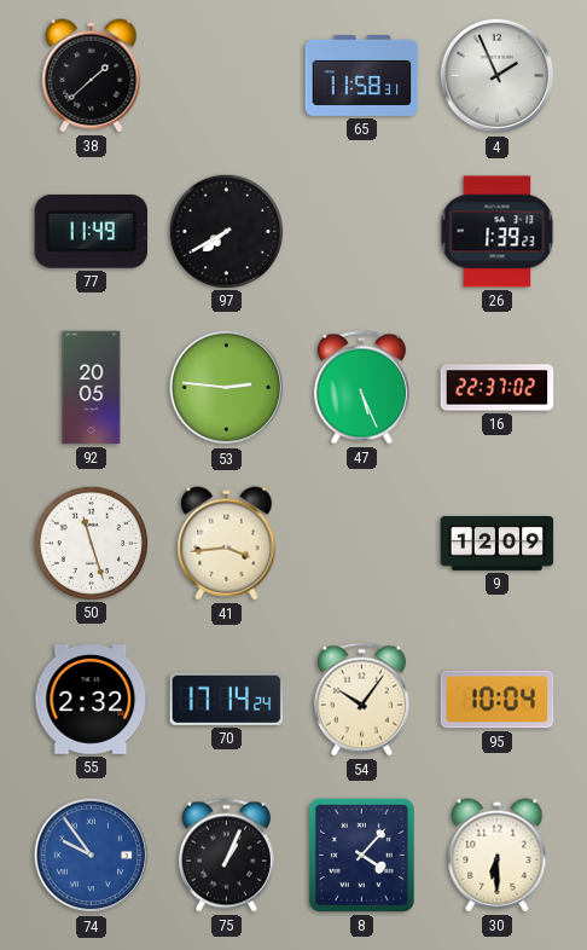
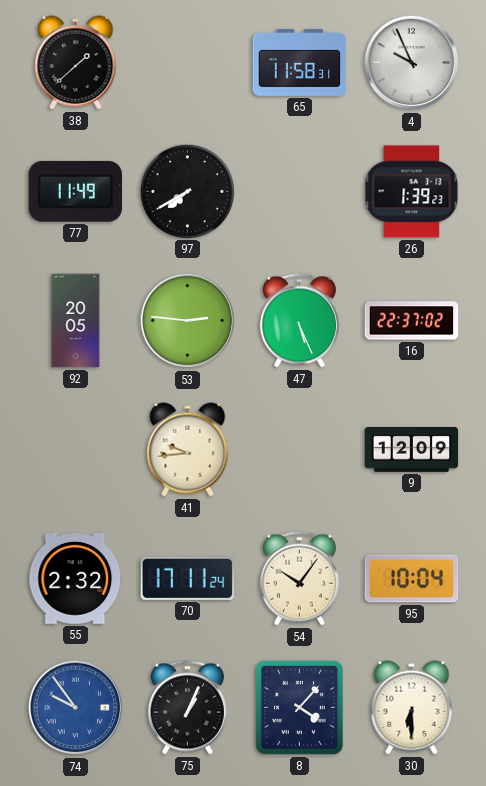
4: 1:56 -> 9:56 (412, 63)
50: 11:27 -> none (91, 543)
41: 3:44 -> 9:44 (188, 450)
70: 17:14 -> 17:11 (188, 578)
